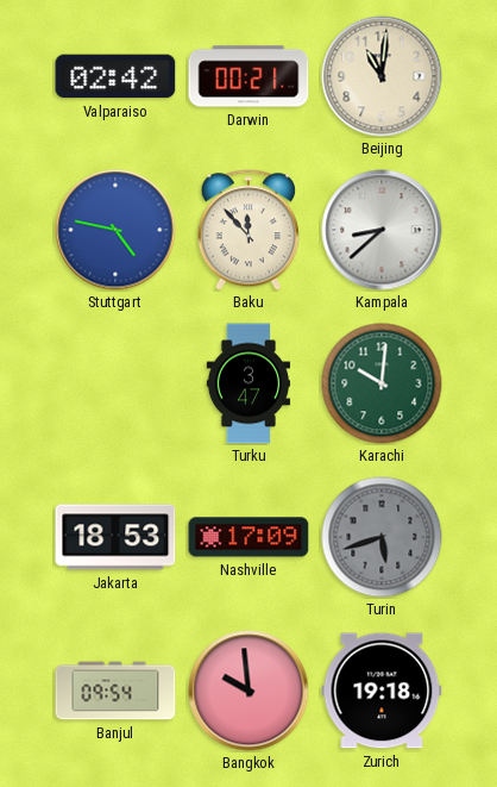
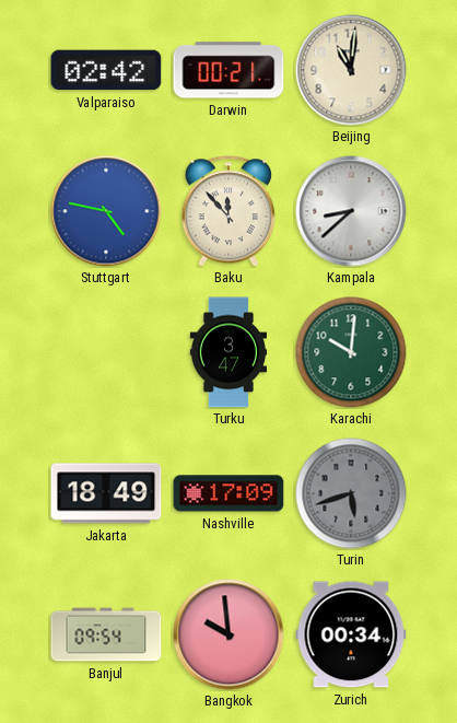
Jakarta: 18:53 -> 18:49 (106, 493)
Zurich: 19:18 -> 00:34 (351, 634)
